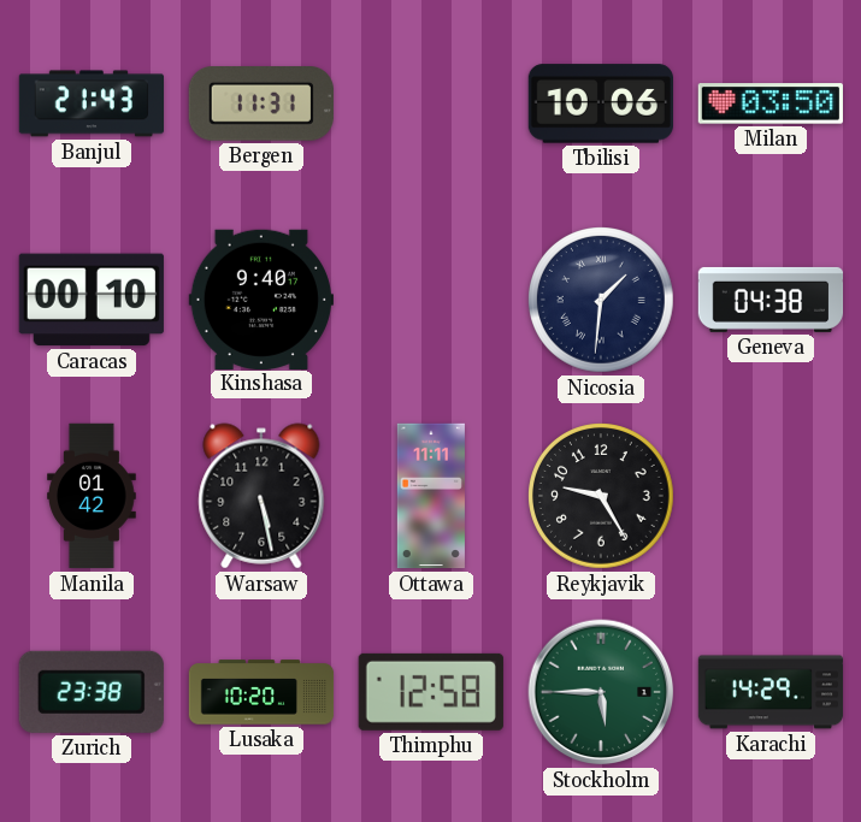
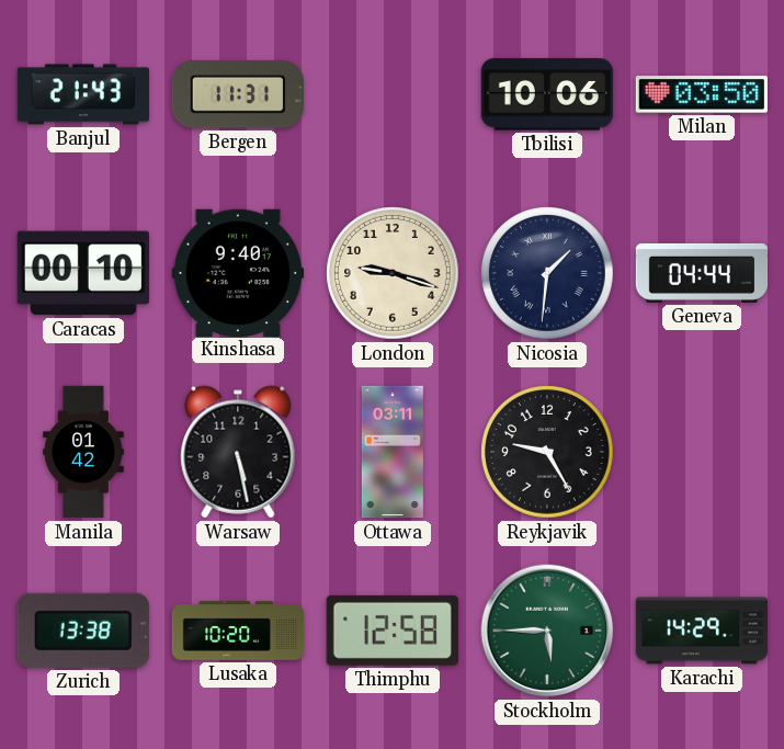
London: none -> 9:18 (394, 274)
Geneva: 04:38 -> 04:44 (702, 273)
Ottawa: 11:11 -> 03:11 (393, 452)
Zurich: 23:38 -> 13:38 (83, 631)
